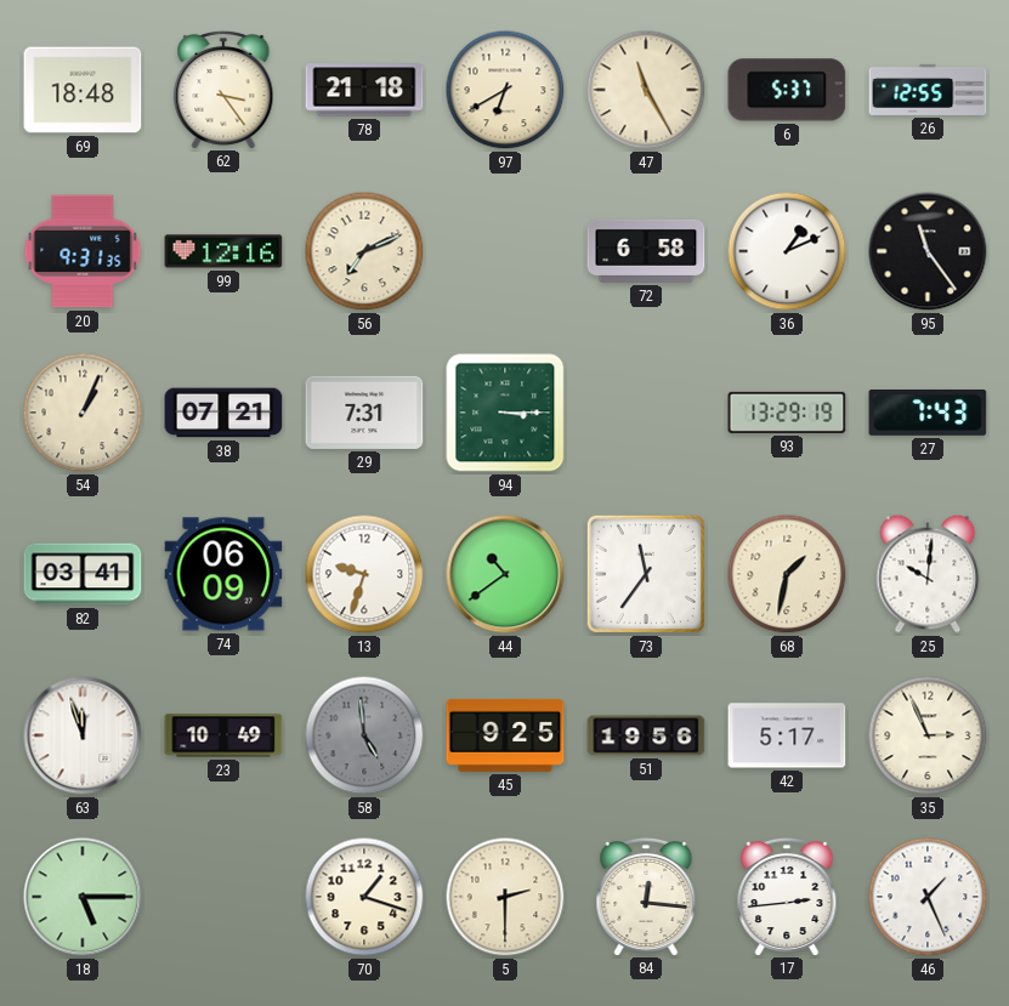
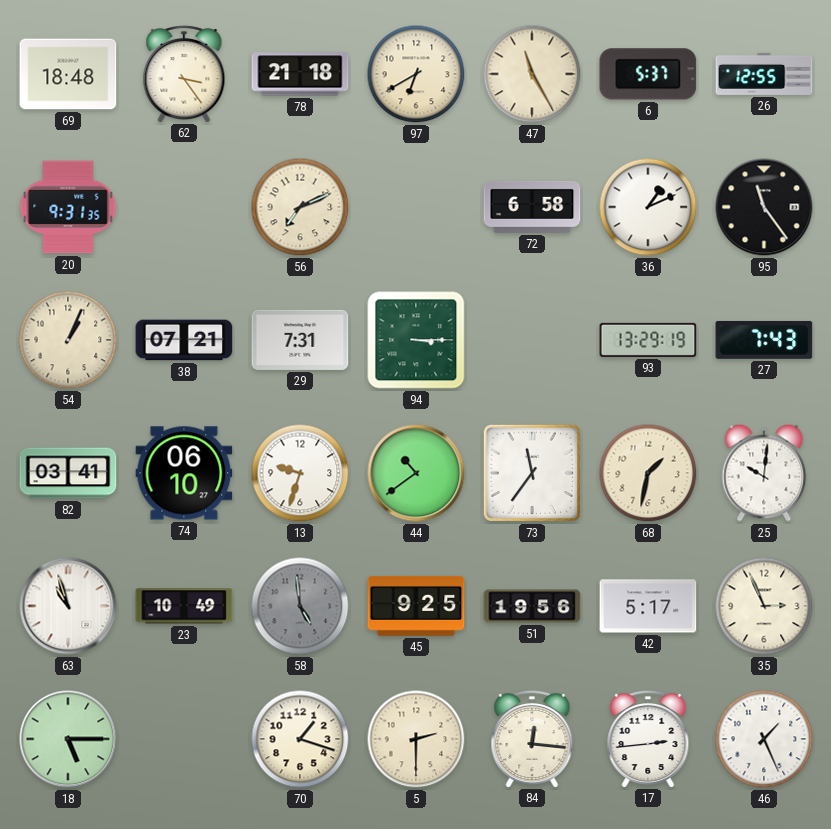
99: 12:16 -> none (223, 251)
74: 06:09 -> 06:10 (184, 473)
63: 11:57 -> 10:57 (68, 606)
